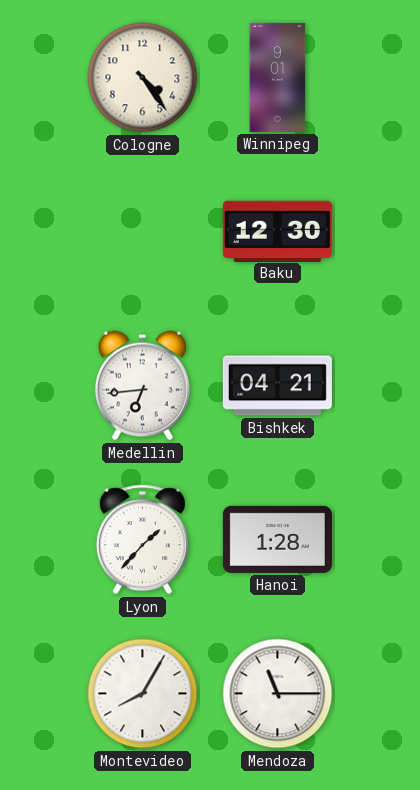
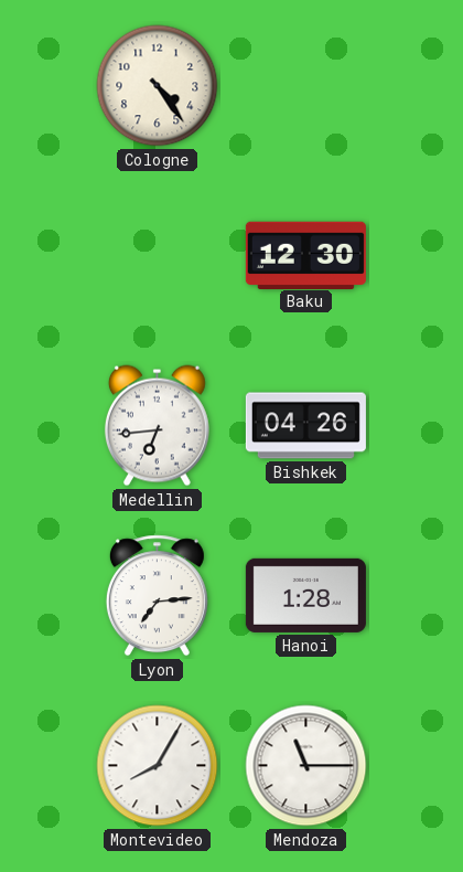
Winnipeg: 9:01 -> none (278, 77)
Bishkek: 04:21 -> 04:26 (305, 426)
Lyon: 1:37 -> 7:14 (157, 596)
